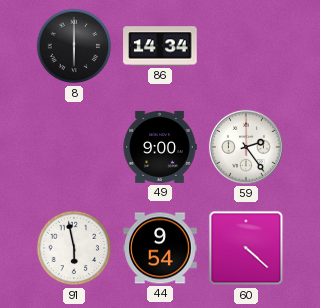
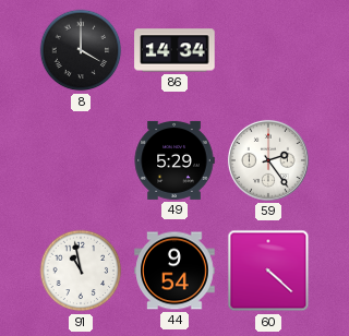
8: 6:00 -> 4:00 (81, 50)
49: 9:00 -> 5:29 (174, 160)
91: 5:58 -> 10:58 (81, 271)
